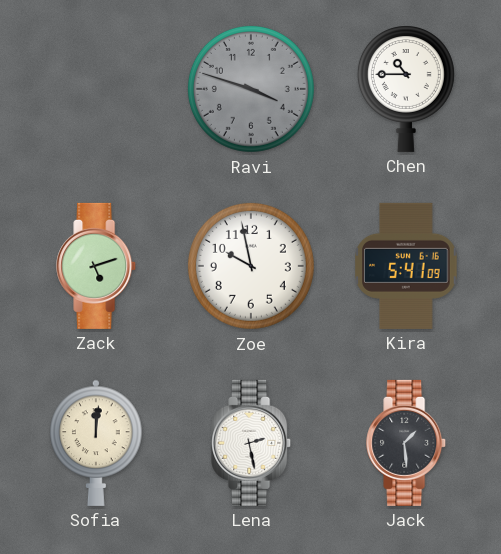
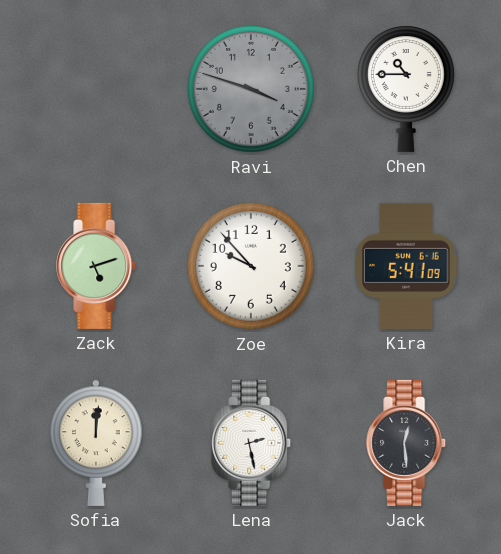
Zoe: 9:58 -> 9:53 (251, 266)
Jack: 1:29 -> 12:29 (407, 443)
